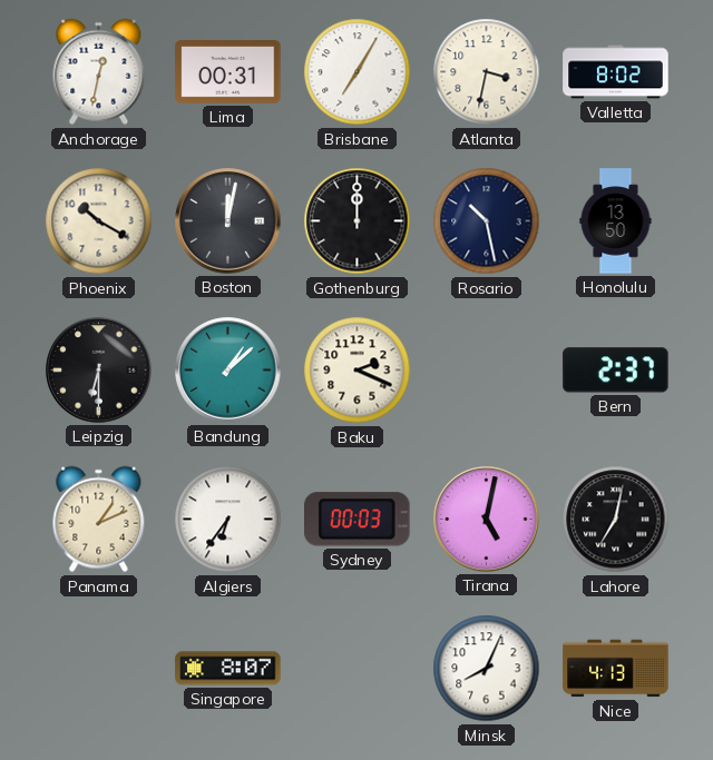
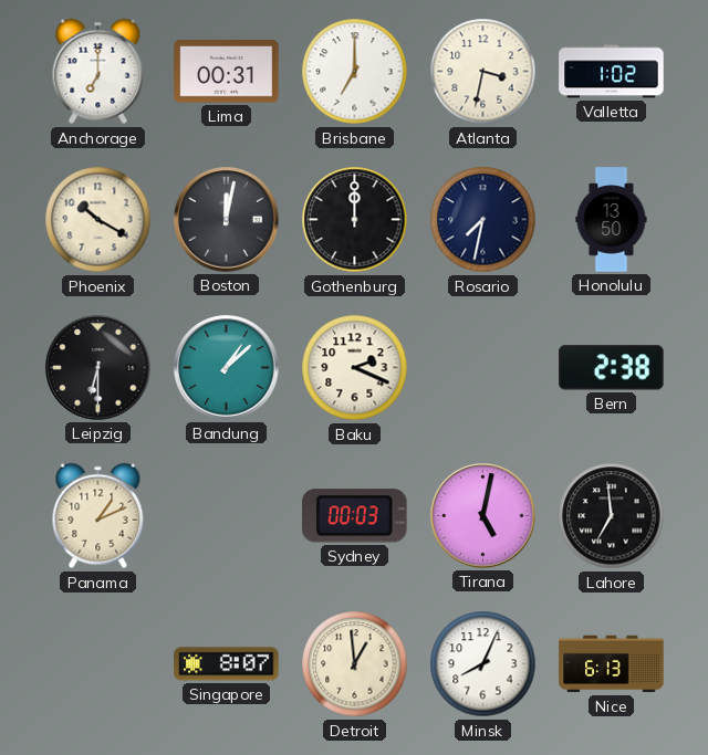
Anchorage: 12:32 -> 7:00 (98, 72)
Brisbane: 7:05 -> 7:00 (355, 72)
Valletta: 8:02 -> 1:02 (612, 72)
Rosario: 10:28 -> 7:32 (483, 220)
Bern: 2:37 -> 2:38 (612, 368)
Algiers: 6:36 -> none (228, 520)
Lahore: 7:02 -> 6:59 (612, 516)
Detroit: none -> 12:59 (355, 664)
Nice: 4:13 -> 6:13 (612, 664)
